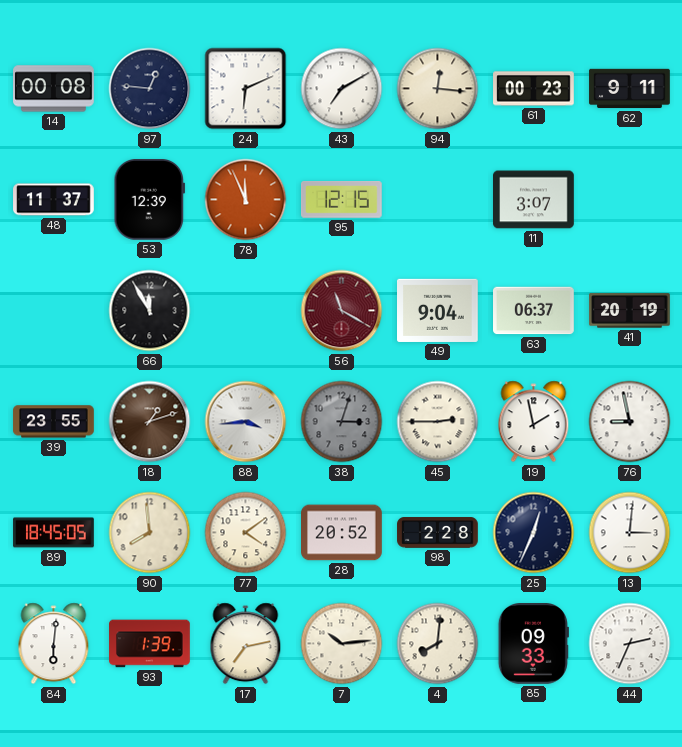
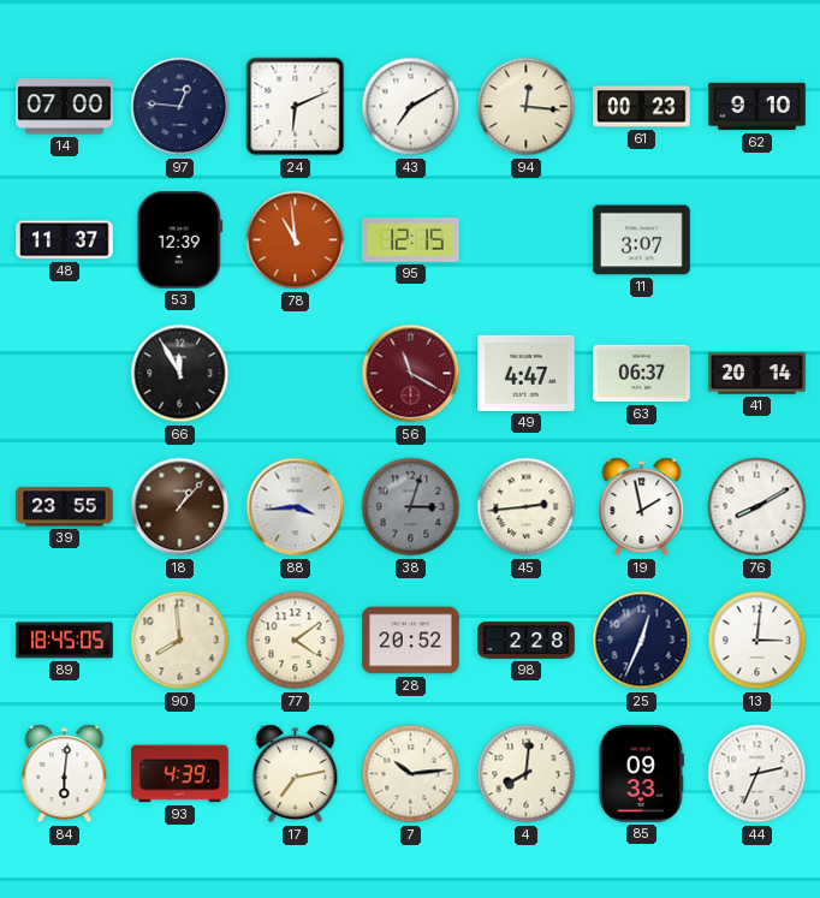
14: 00:08 -> 07:00 (65, 107)
62: 9:11 -> 9:10 (757, 107)
78: 11:56 -> 10:59 (296, 240)
49: 9:04 -> 4:47 (527, 373)
41: 20:19 -> 20:14 (757, 374)
18: 1:12 -> 1:07 (180, 507)
45: 2:45 -> 2:44 (527, 507)
76: 8:58 -> 8:10 (757, 507)
93: 1:39 -> 4:39 (180, 774)
